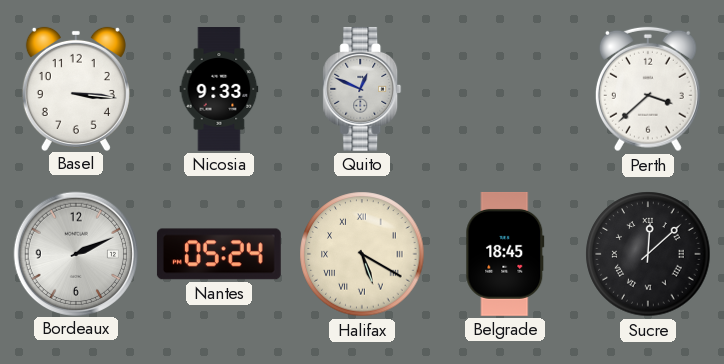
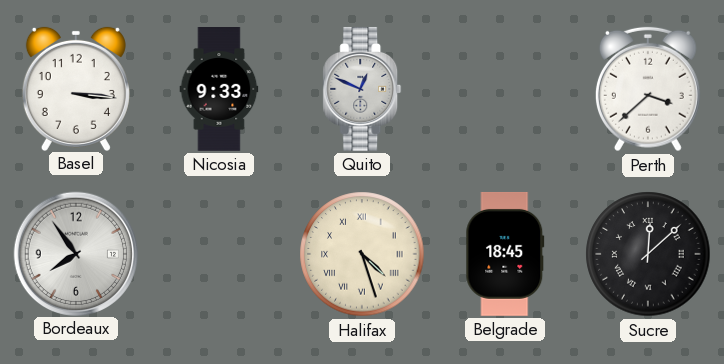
Bordeaux: 2:11 -> 7:54 (75, 253)
Nantes: 05:24 -> none (219, 254)
Halifax: 5:20 -> 4:27 (362, 254)
